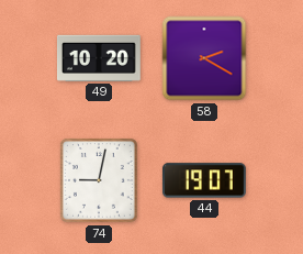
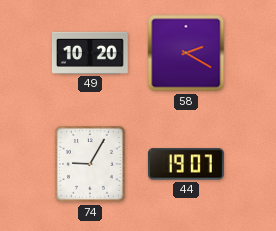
74: 9:02 -> 9:05 (91, 165)
